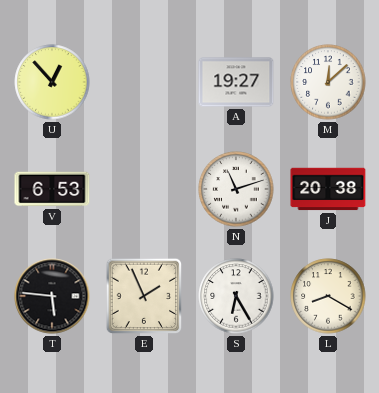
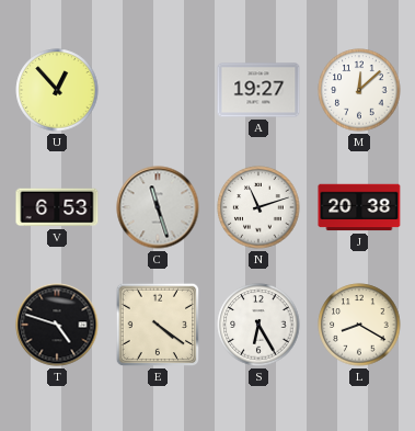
C: none -> 11:27 (158, 207)
T: 5:46 -> 4:48 (57, 325)
E: 1:56 -> 4:21 (158, 325)
